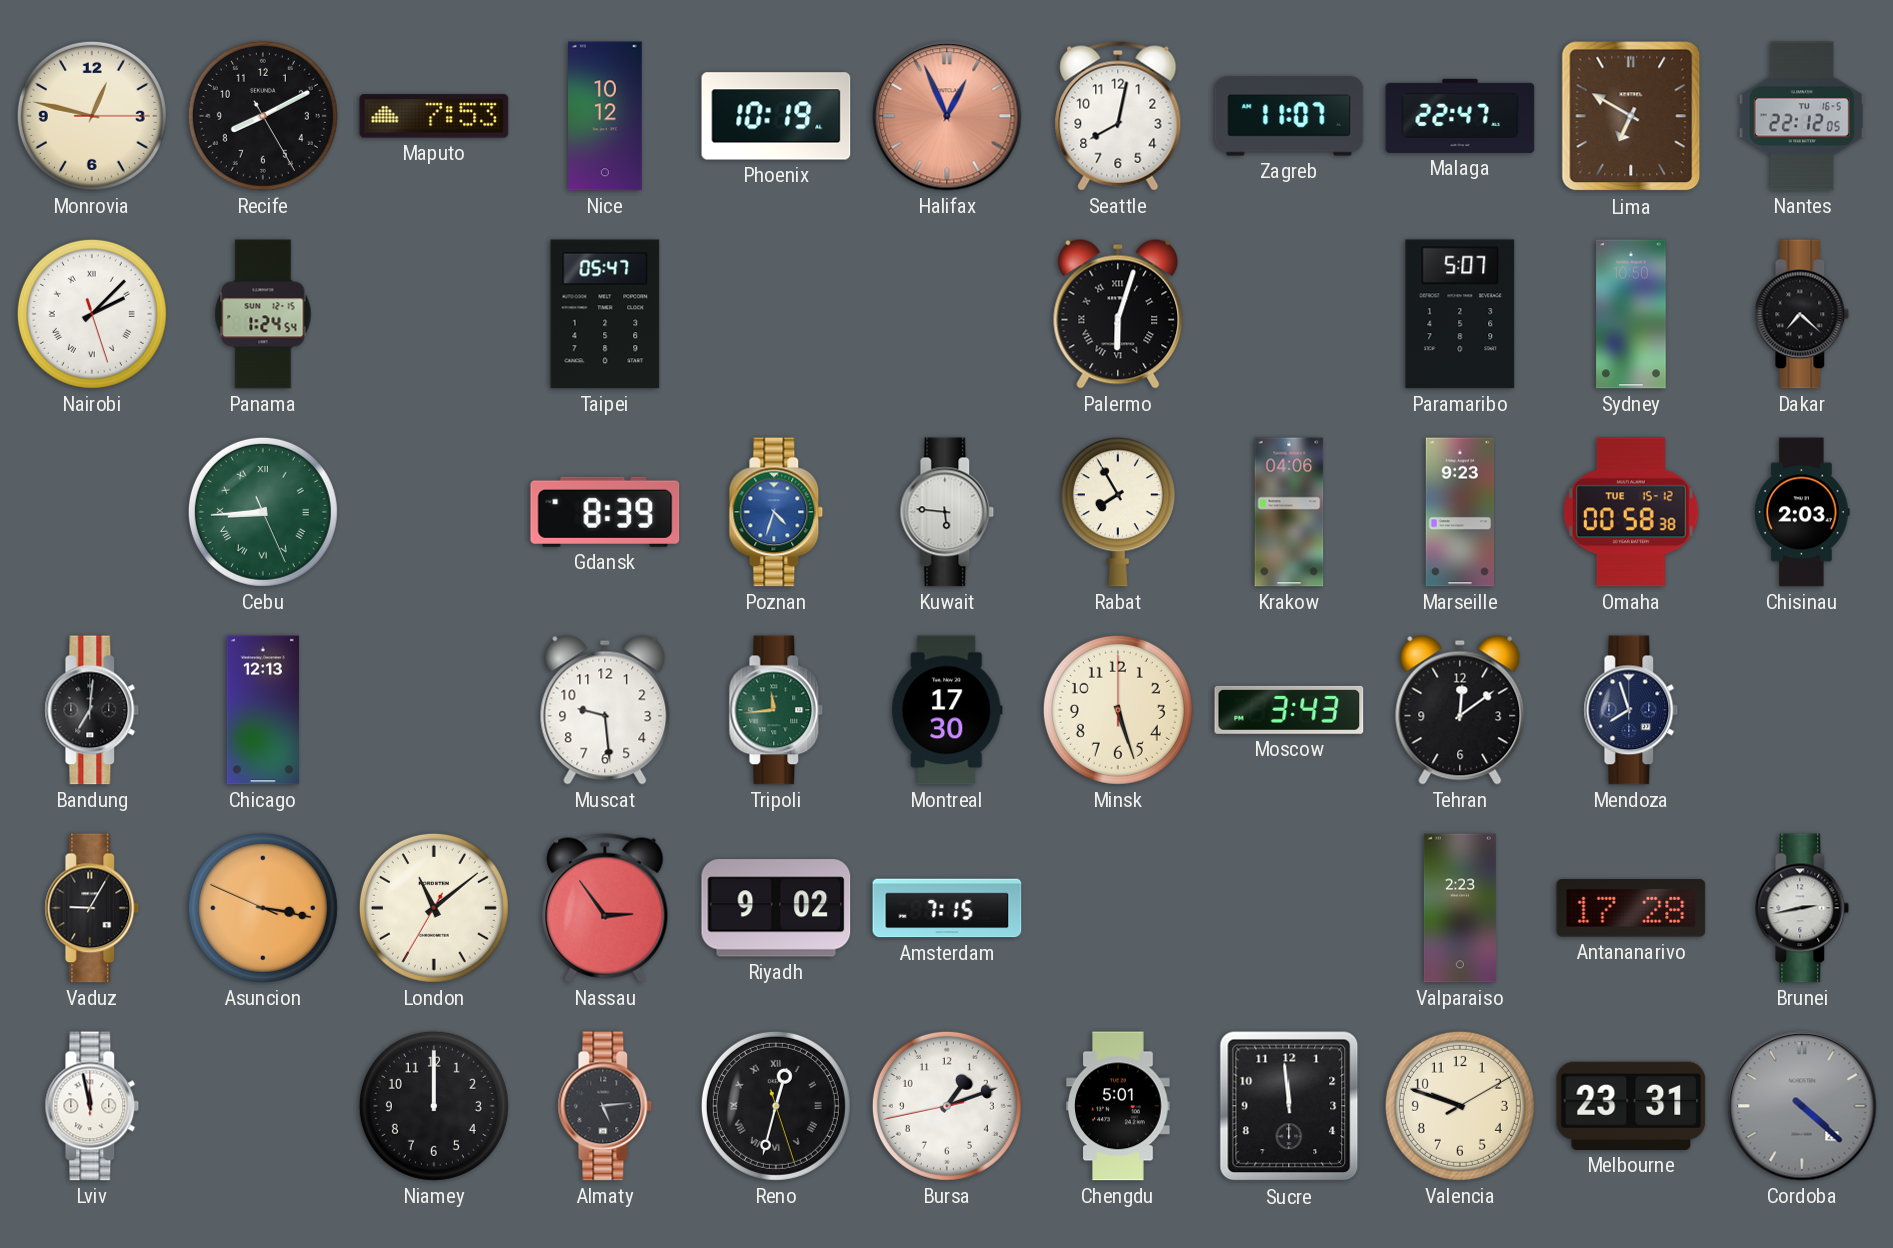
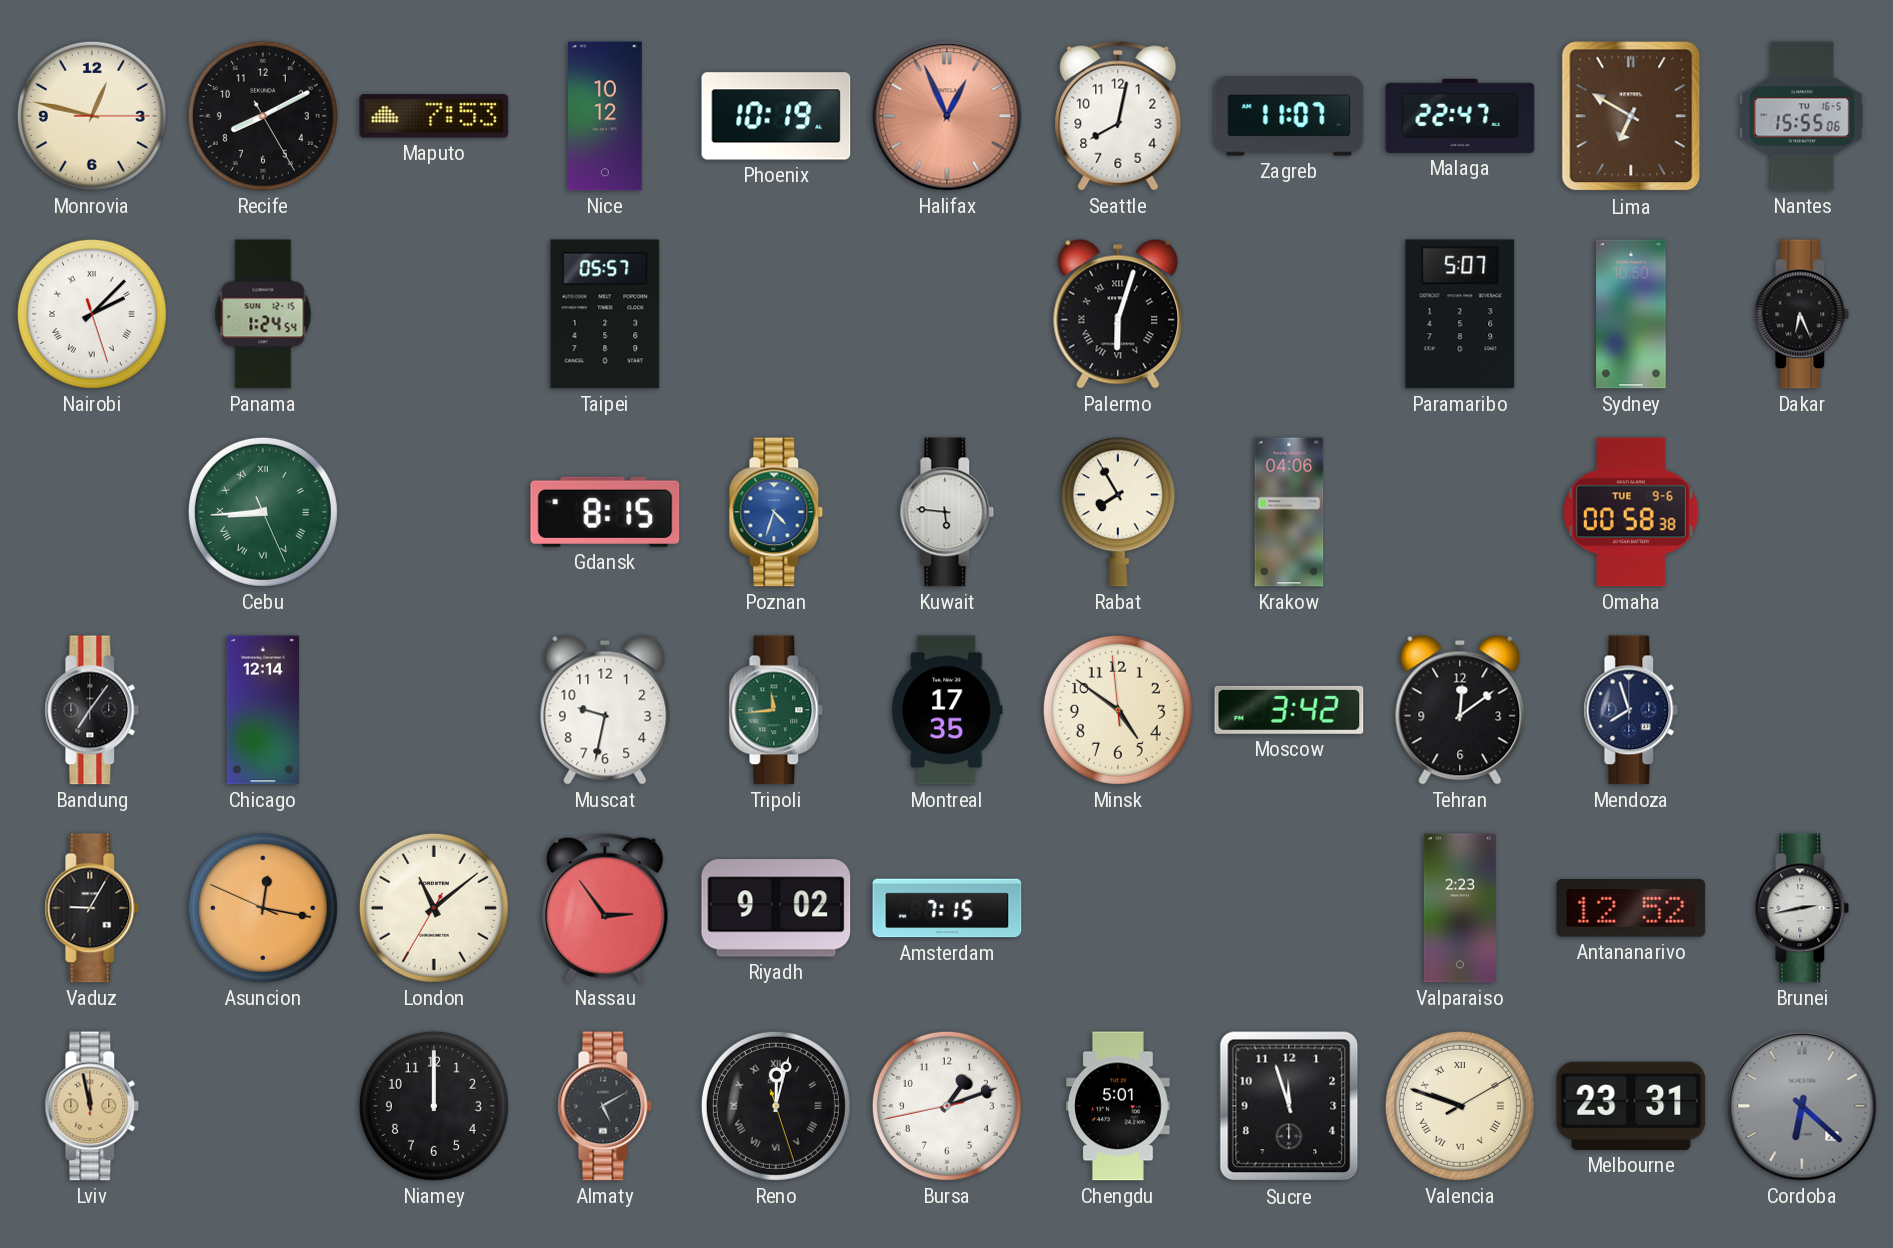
Nantes: 22:12 -> 15:55 (1802, 116)
Taipei: 05:47 -> 05:57 (605, 314)
Dakar: 7:22 -> 6:26 (1802, 314)
Gdansk: 8:39 -> 8:15 (605, 512)
Marseille: 9:23 -> none (1459, 512)
Omaha date: TUE 15-12 -> TUE 9-6 (1632, 512)
Chisinau: 2:03 -> none (1802, 512)
Bandung: 7:01 -> 7:06 (92, 710)
Chicago: 12:13 -> 12:14 (263, 710)
Muscat: 9:29 -> 9:32 (605, 710)
Montreal: 17:30 -> 17:35 (947, 710)
Minsk: 5:27 -> 4:50 (1118, 710)
Moscow: 3:43 -> 3:42 (1289, 710)
Asuncion: 3:16 -> 12:16 (263, 908)
Antananarivo: 17:28 -> 12:52 (1631, 908)
Lviv dial: white -> champagne (92, 1106)
Almaty: 5:14 -> 5:10 (605, 1106)
Reno: 12:32 -> 12:02 (776, 1106)
Sucre: 11:59 -> 11:57 (1289, 1106)
Valencia numerals: Arabic -> Roman (1460, 1106)
Cordoba: 4:22 -> 6:22 (1802, 1106)
